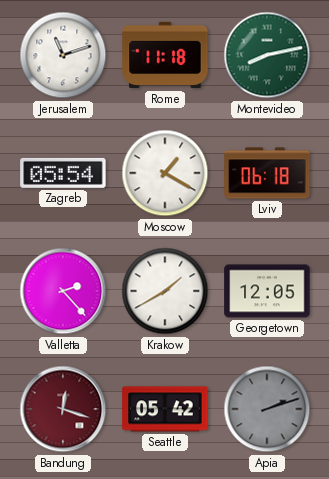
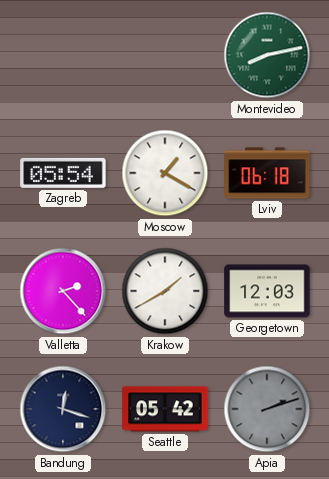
Jerusalem: 11:12 -> none (63, 55)
Rome: 11:18 -> none (165, 55)
Georgetown: 12:05 -> 12:03 (267, 291)
Bandung dial: burgundy -> navy (63, 409)
